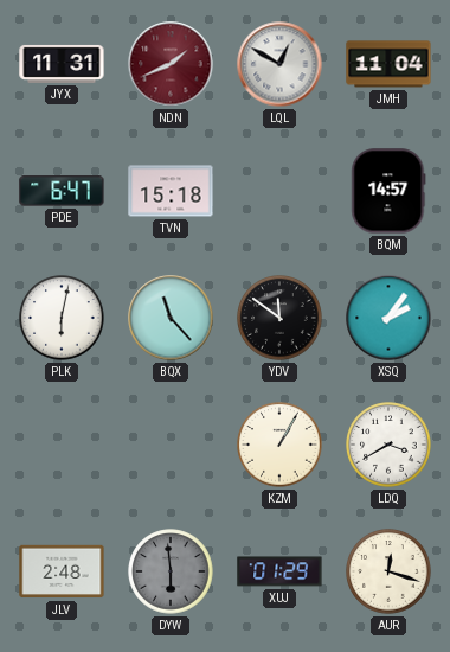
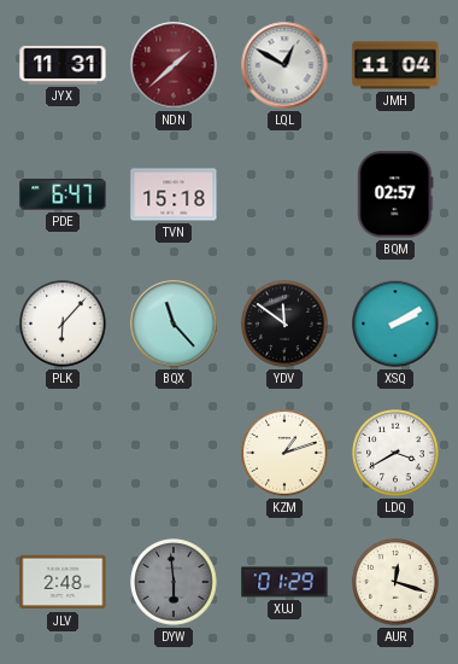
NDN: 1:41 -> 1:38 (174, 65)
BQM: 14:57 -> 02:57 (395, 194)
PLK: 6:02 -> 6:07 (63, 324)
XSQ: 2:06 -> 2:10 (395, 324)
KZM: 1:05 -> 1:12 (284, 453)
